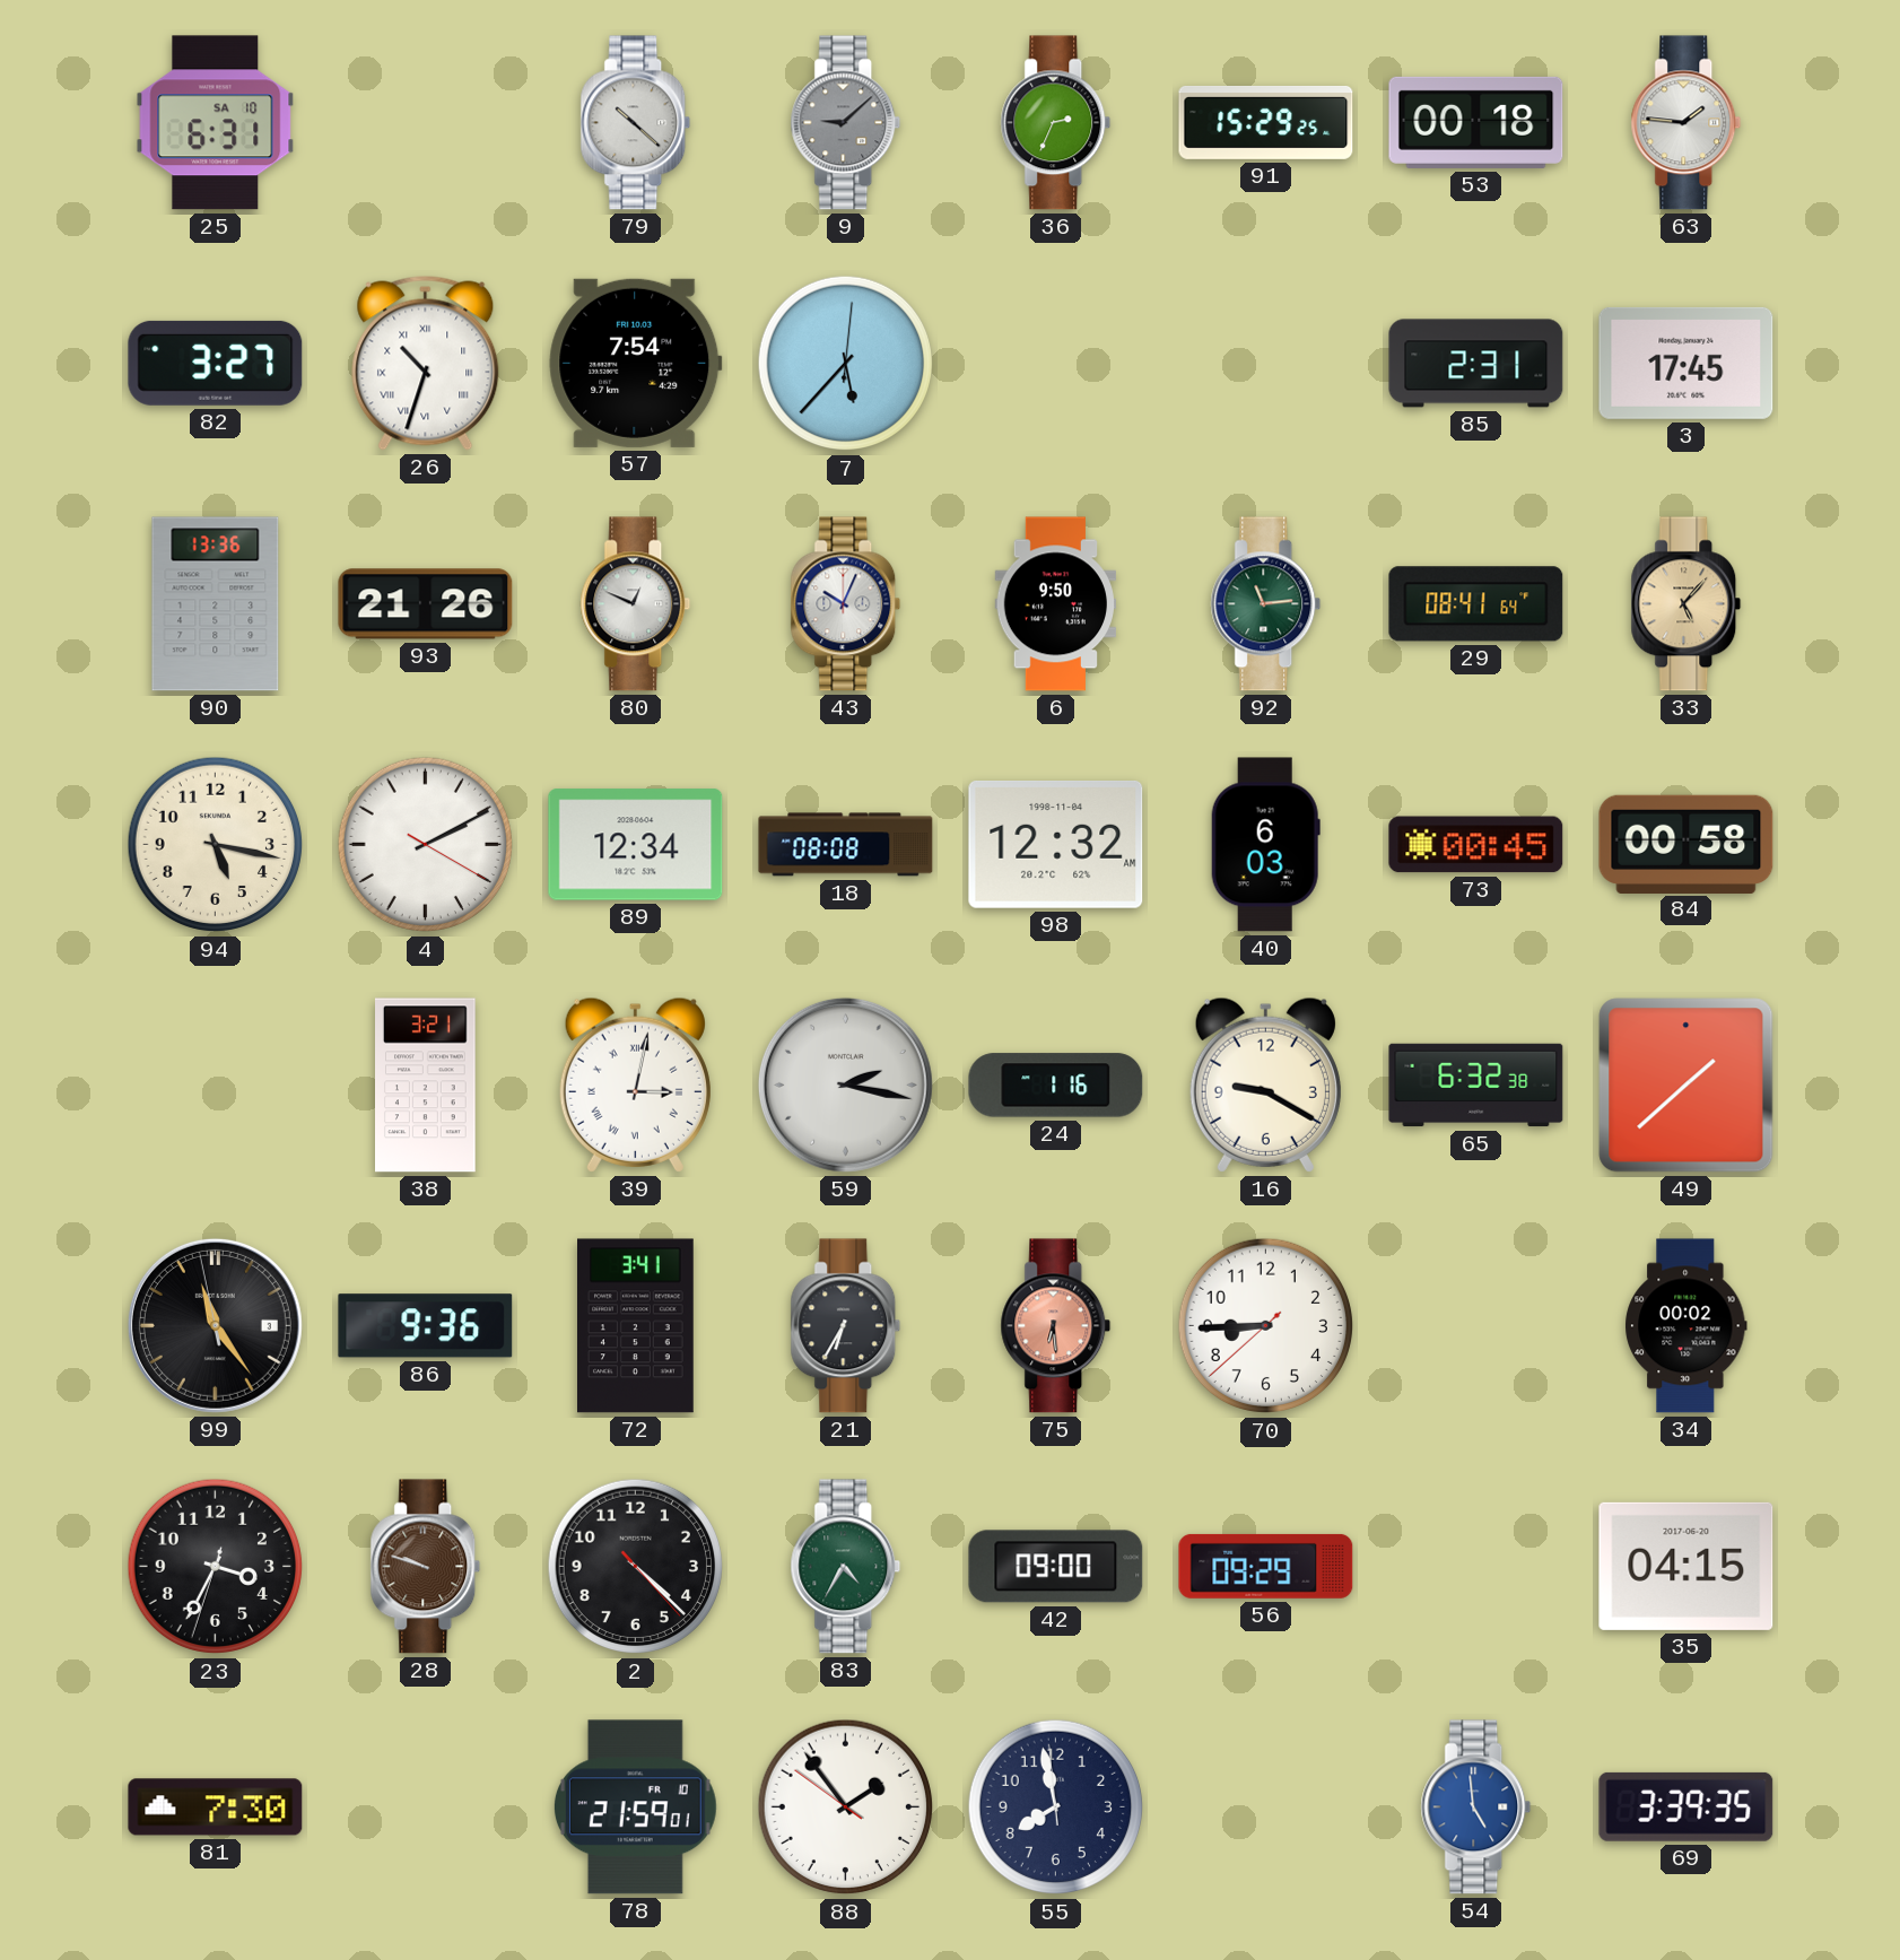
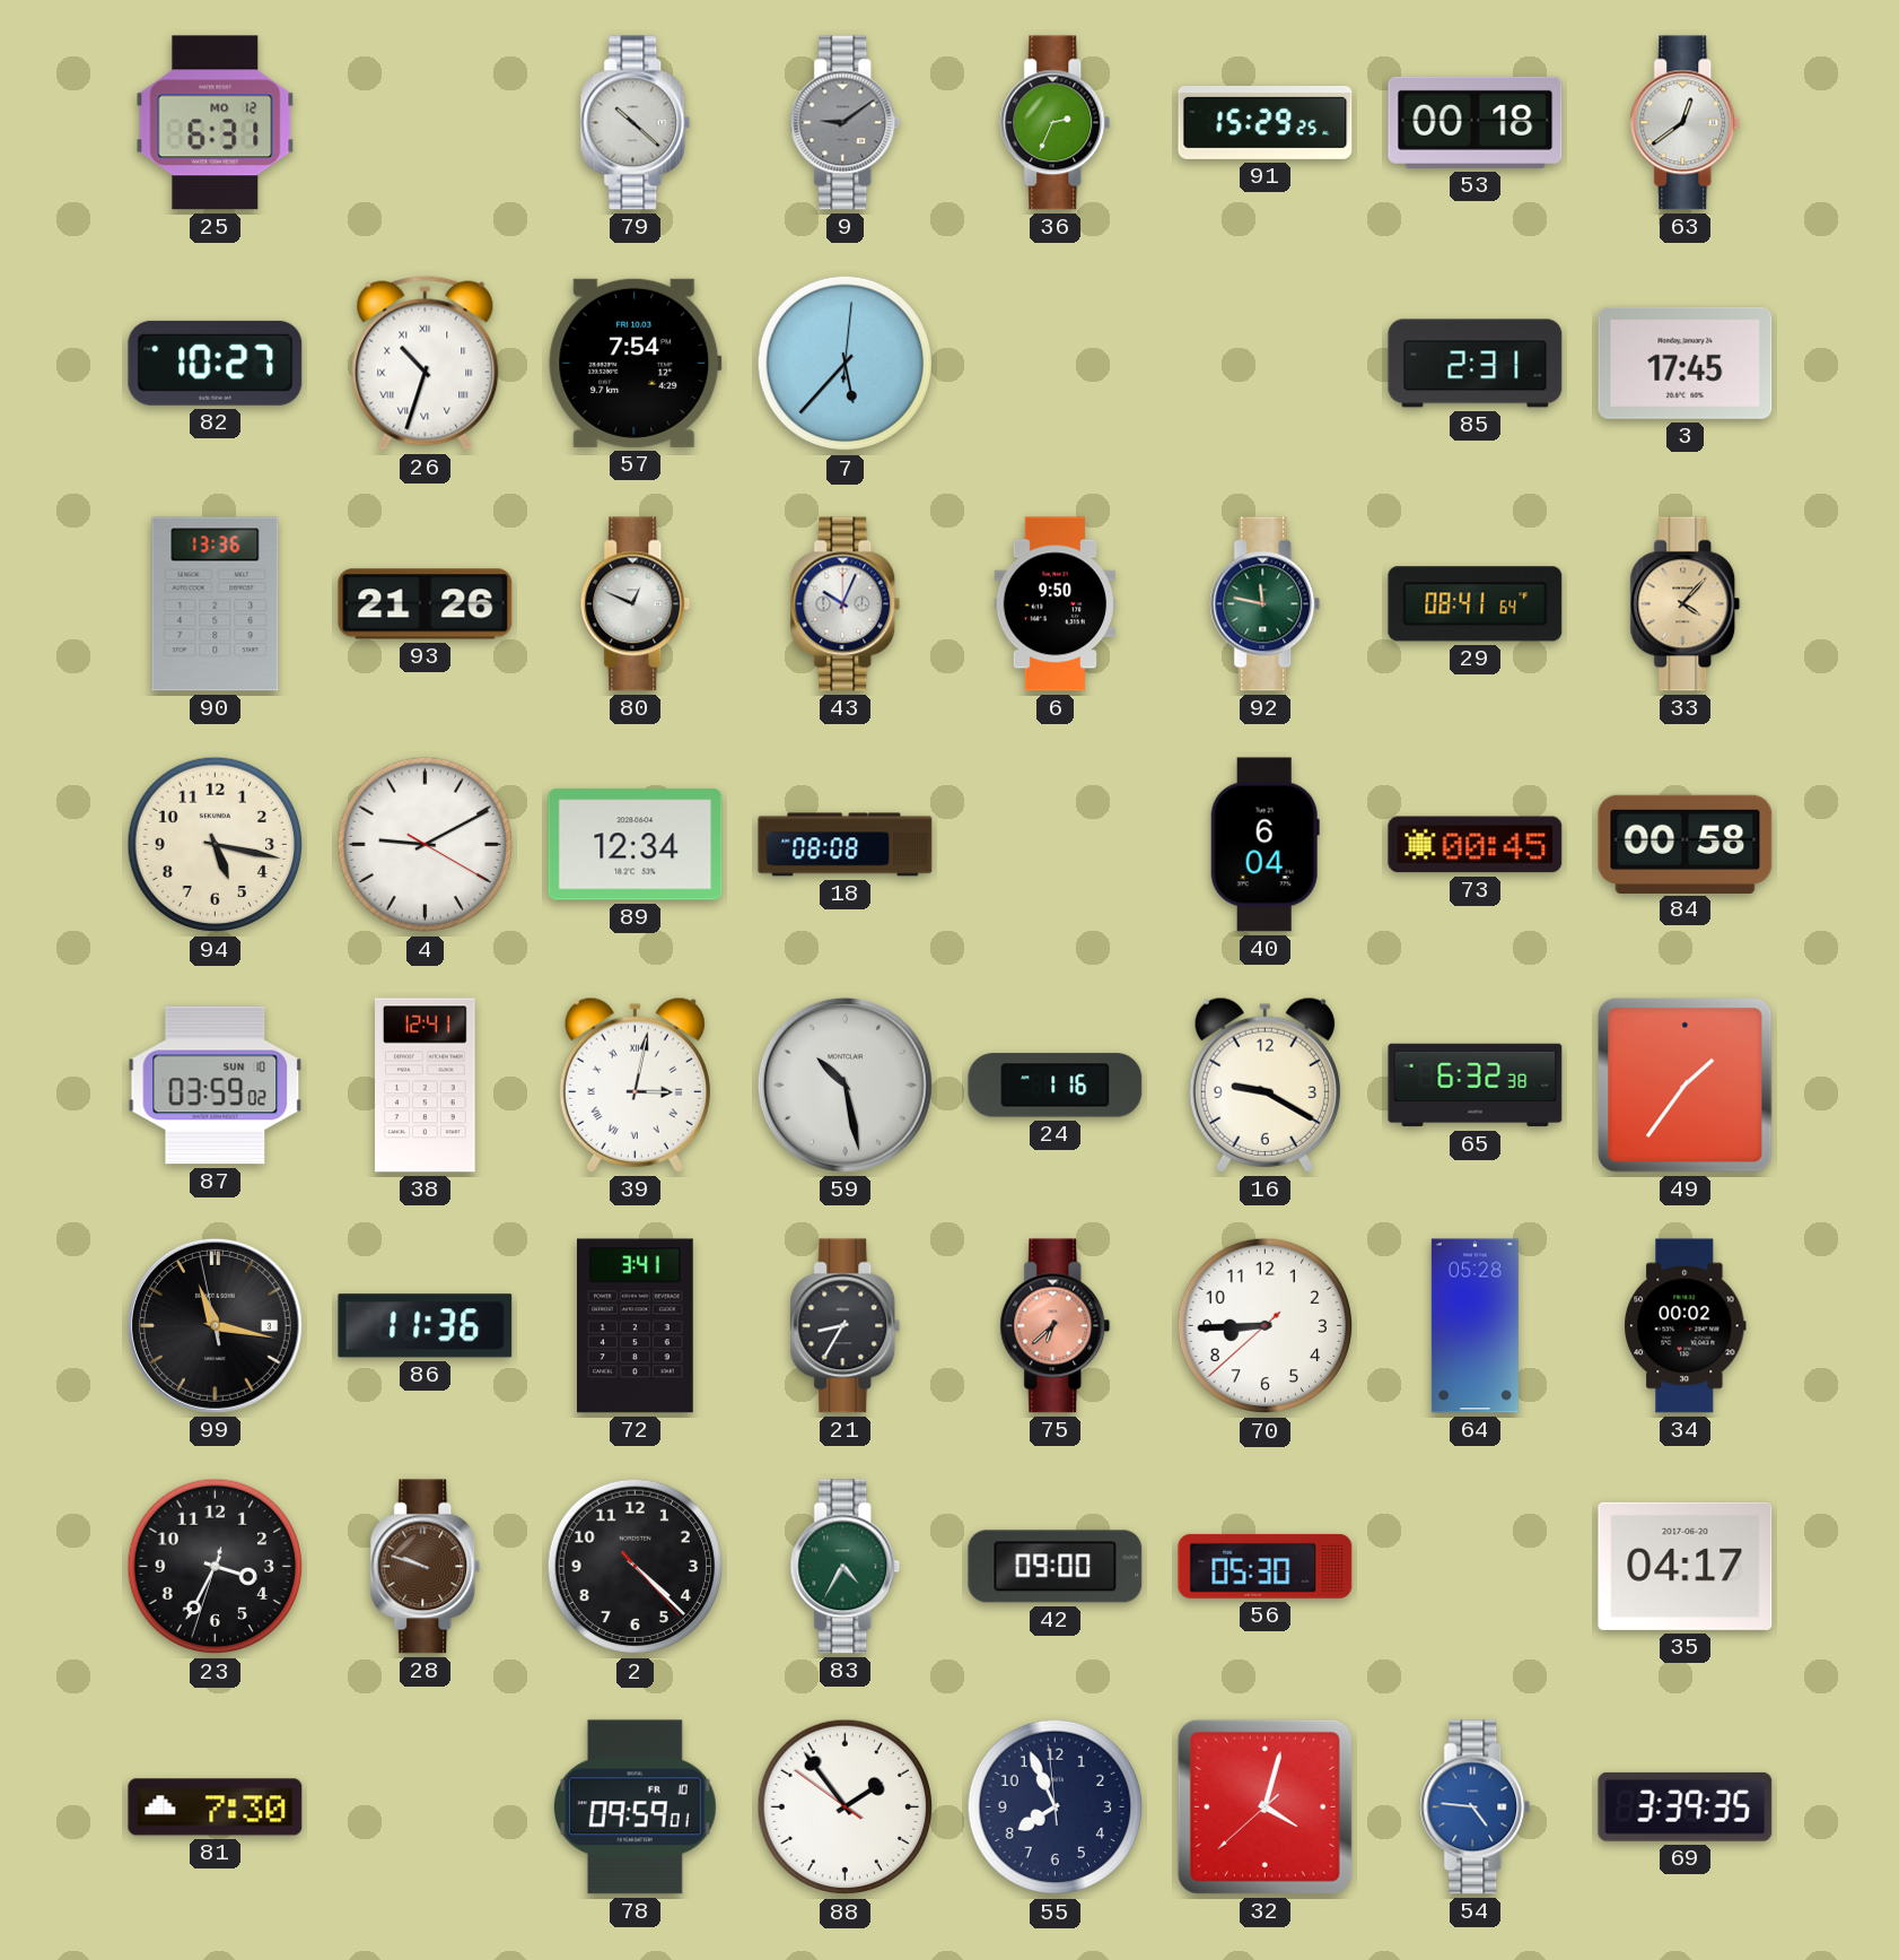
25 date: SA 10 -> MO 12 (216, 123)
9: 9:08 -> 9:09 (846, 123)
63: 1:46 -> 12:39 (1686, 123)
82: 3:27 -> 10:27 (216, 363)
92: 11:14 -> 11:47 (1266, 604)
33: 5:07 -> 4:07 (1686, 604)
4: 2:10 -> 9:10 (426, 845)
98: 12:32 -> none (1056, 844)
40: 6:03 -> 6:04 (1264, 845)
87: none -> 03:59 (216, 1086)
38: 3:21 -> 12:41 (426, 1086)
59: 2:17 -> 10:28 (845, 1084)
49: 1:38 -> 1:36 (1686, 1086)
99: 11:23 -> 11:16 (215, 1325)
86: 9:36 -> 11:36 (426, 1326)
21: 6:35 -> 8:35 (846, 1326)
75: 6:29 -> 6:38 (1056, 1326)
64: none -> 05:28 (1474, 1326)
56: 09:29 -> 05:30 (1266, 1566)
35: 04:15 -> 04:17 (1686, 1566)
78: 21:59 -> 09:59 (635, 1807)
55: 7:57 -> 7:55 (1056, 1807)
32: none -> 4:02 (1264, 1806)
54: 4:59 -> 4:46 (1476, 1807)
